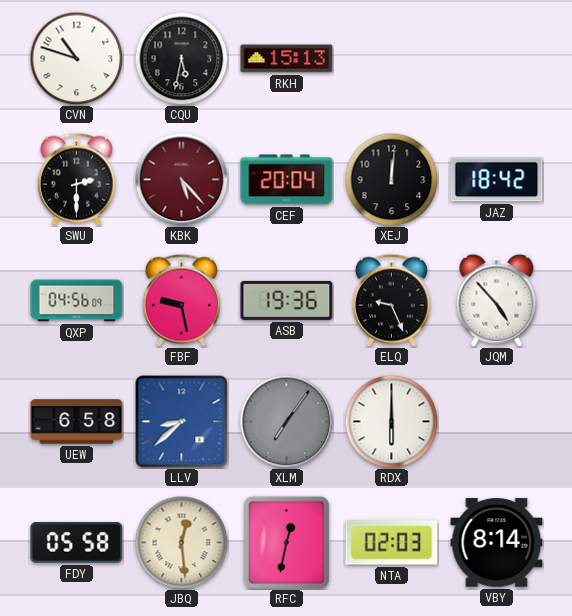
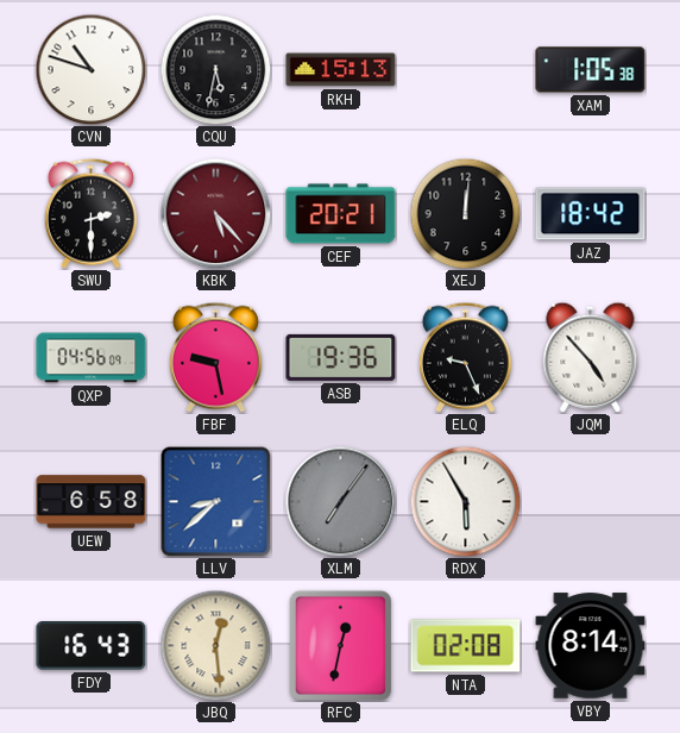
XAM: none -> 1:05 (591, 70)
CEF: 20:04 -> 20:21 (341, 214)
RDX: 6:00 -> 5:55 (465, 501)
FDY: 05:58 -> 16:43 (92, 646)
NTA: 02:03 -> 02:08 (466, 646)
